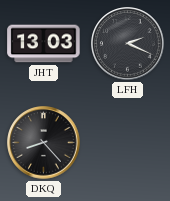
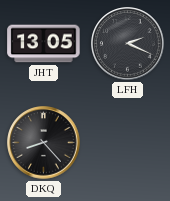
JHT: 13:03 -> 13:05 (44, 44)
